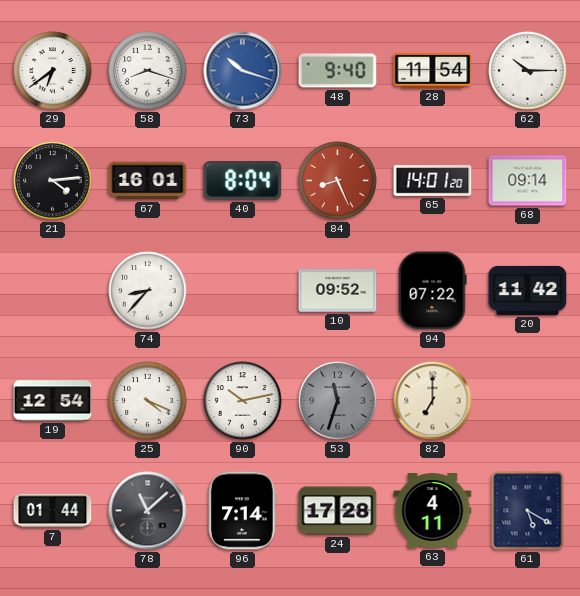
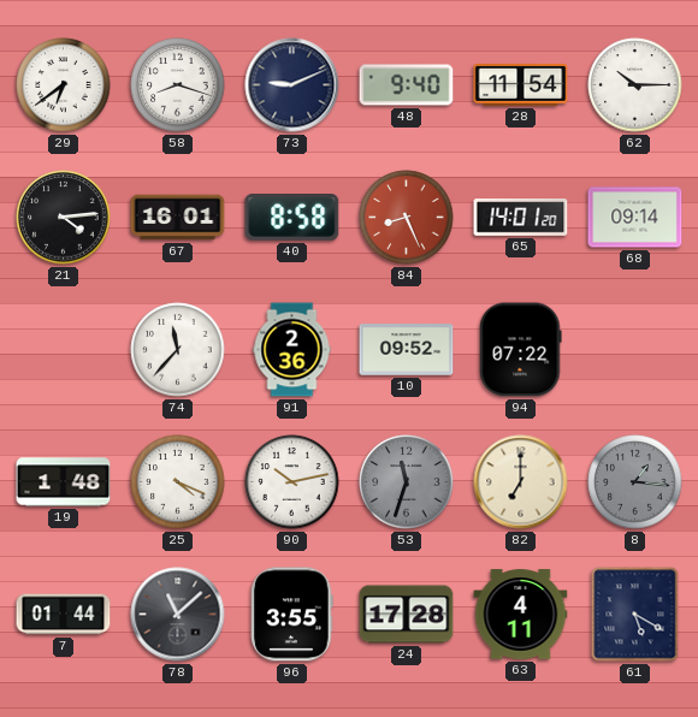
73: 10:18 -> 9:11 (292, 85)
73 dial: blue -> navy (292, 85)
40: 8:04 -> 8:58 (292, 218)
74: 8:37 -> 11:37 (178, 350)
91: none -> 2:36 (292, 350)
20: 11:42 -> none (528, 290)
19: 12:54 -> 1:48 (64, 482)
8: none -> 1:16 (635, 482)
96: 7:14 -> 3:55 (292, 615)
